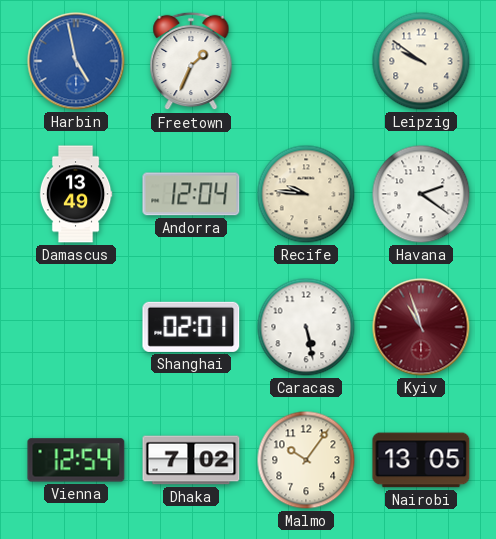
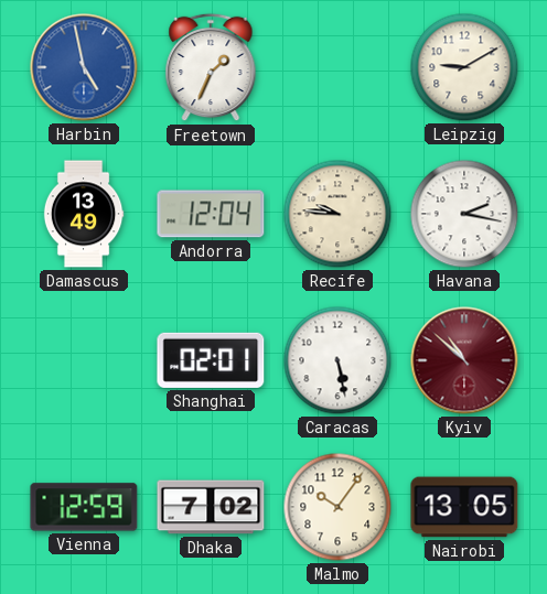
Leipzig: 9:51 -> 9:10 (464, 67)
Havana: 2:21 -> 2:17 (464, 214)
Kyiv: 10:57 -> 10:52 (464, 360)
Vienna: 12:54 -> 12:59 (84, 507)
